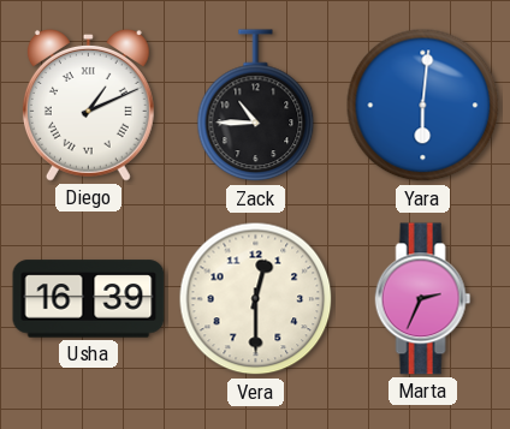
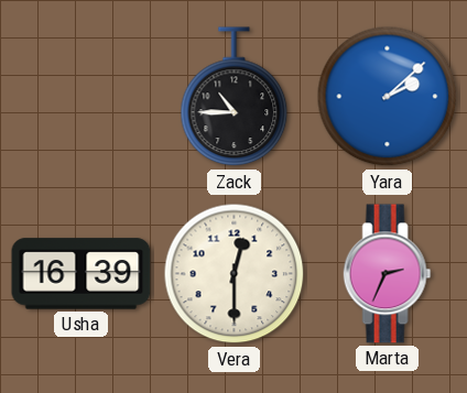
Diego: 1:11 -> none (88, 105)
Yara: 6:01 -> 2:08 (388, 97)
